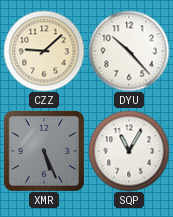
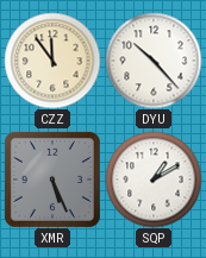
CZZ: 9:08 -> 11:54 (52, 61)
SQP: 11:05 -> 1:10 (154, 180)
